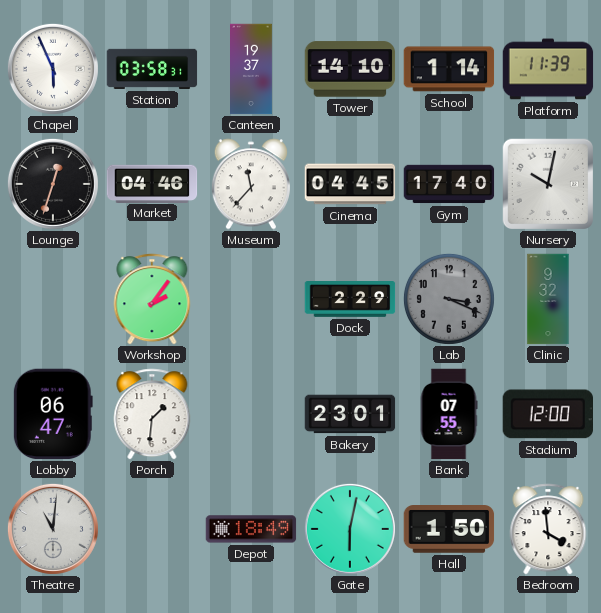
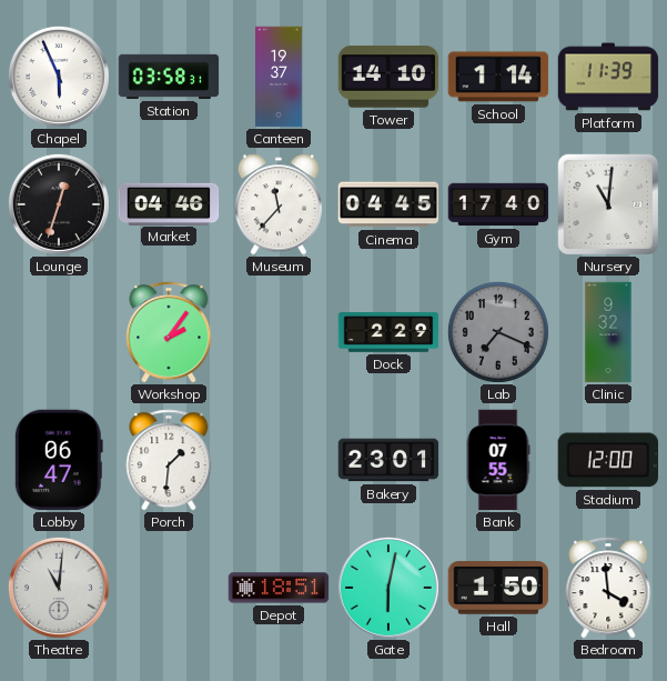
Nursery: 10:02 -> 11:01 (607, 203)
Lab: 3:19 -> 7:19 (498, 332)
Depot: 18:49 -> 18:51 (279, 588)
